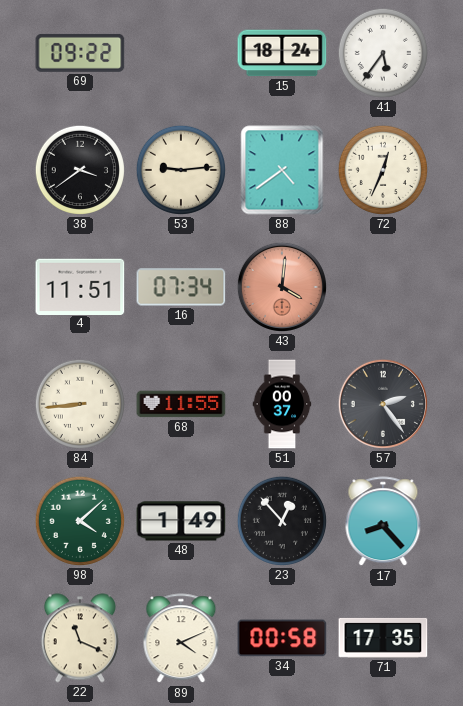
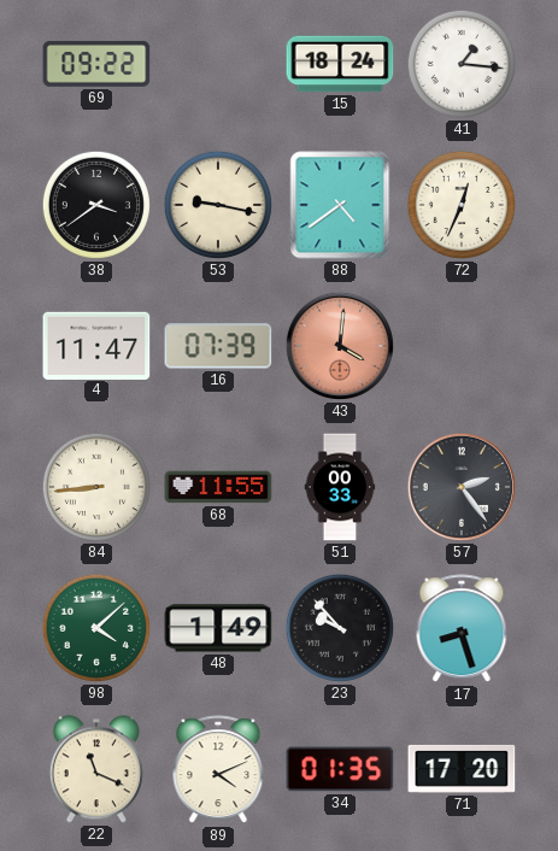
41: 5:36 -> 1:16 (462, 64)
53: 9:14 -> 9:17 (218, 205)
4: 11:51 -> 11:47 (96, 345)
16: 07:34 -> 07:39 (218, 346)
51: 00:37 -> 00:33 (340, 487)
23: 12:53 -> 9:53 (340, 628)
17: 8:23 -> 8:27 (462, 629)
34: 00:58 -> 01:35 (340, 769)
71: 17:35 -> 17:20 (462, 769)
